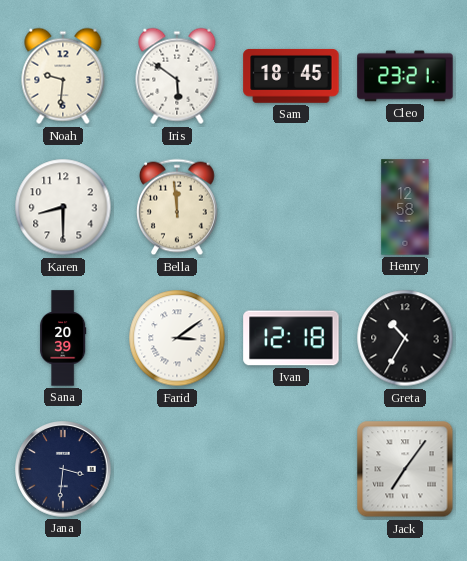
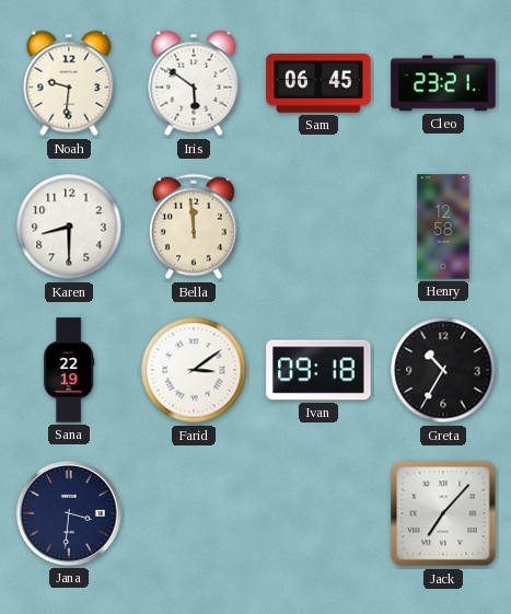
Sam: 18:45 -> 06:45 (318, 83)
Sana: 20:39 -> 22:19 (69, 370)
Ivan: 12:18 -> 09:18 (318, 370)
Jack: 7:06 -> 7:07 (443, 513)
